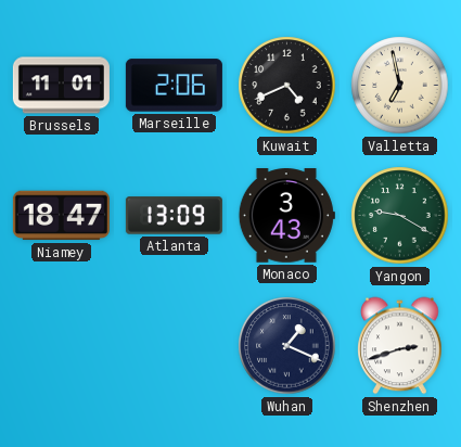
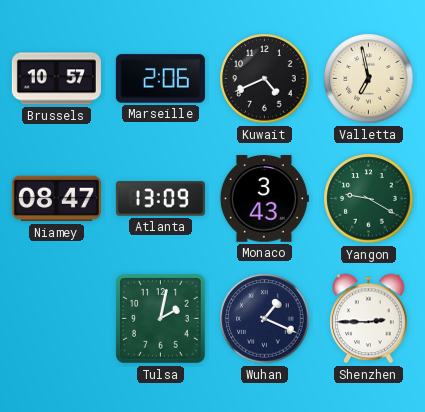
Brussels: 11:01 -> 10:57 (56, 79)
Niamey: 18:47 -> 08:47 (56, 199)
Tulsa: none -> 2:02 (161, 319)
Shenzhen: 2:42 -> 2:45 (369, 319)
